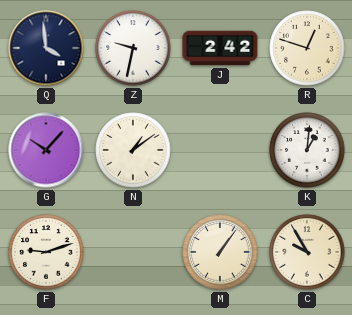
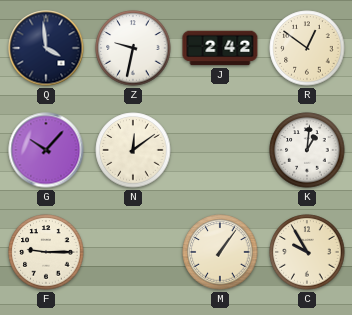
R: 12:48 -> 12:51 (307, 48)
N: 1:09 -> 12:09 (133, 150)
F: 9:12 -> 9:15 (46, 252)
